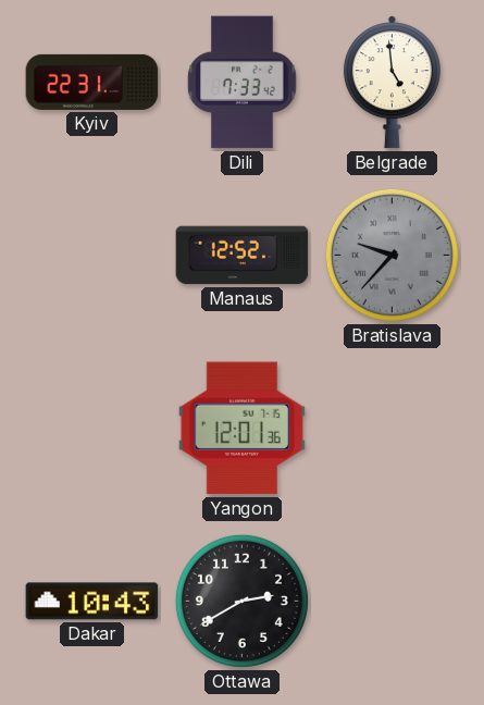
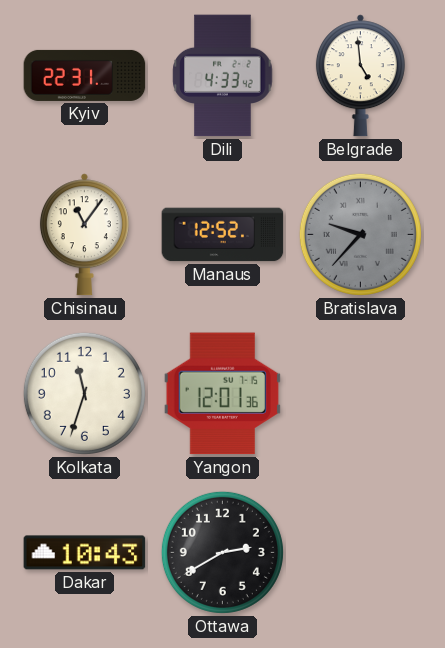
Dili: 7:33 -> 4:33 (223, 76)
Chisinau: none -> 11:06 (84, 235)
Kolkata: none -> 11:33 (84, 393)
